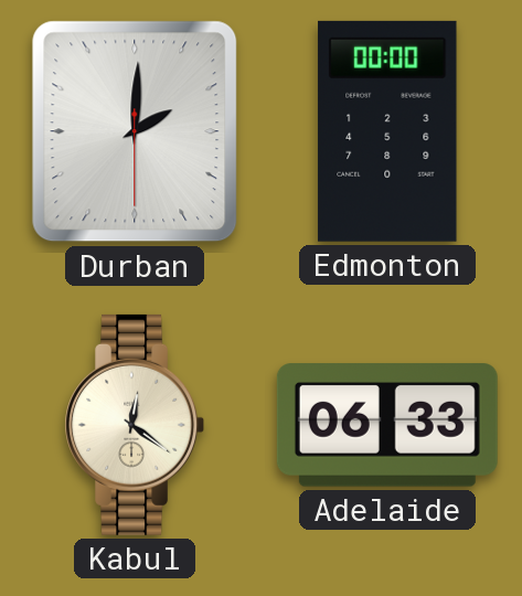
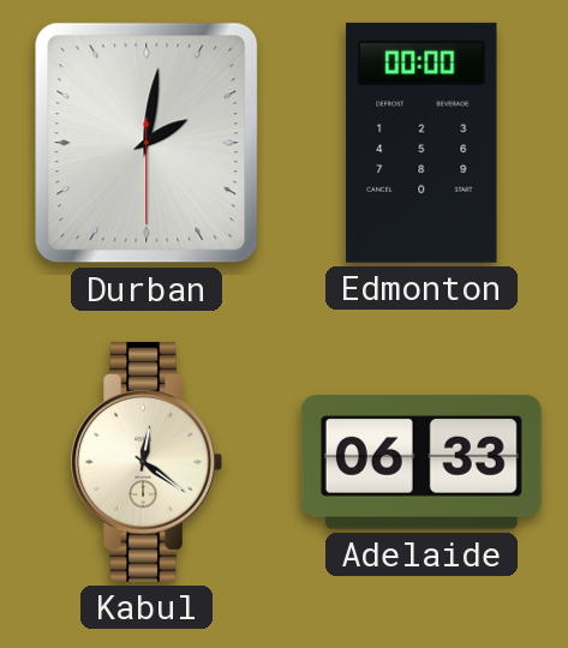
Durban: 2:00 -> 2:01 (147, 143)
